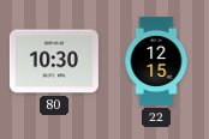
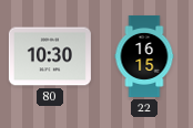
22: 12:15 -> 16:15 (144, 56)
